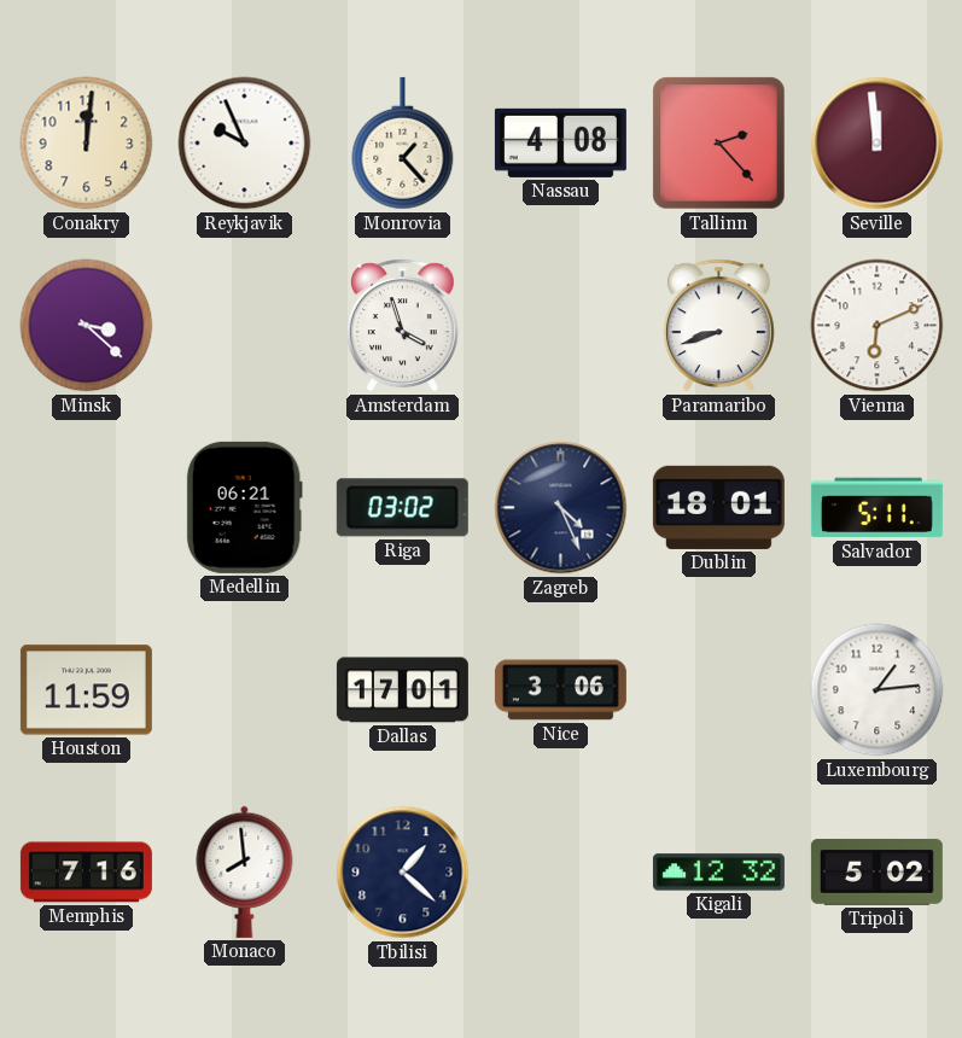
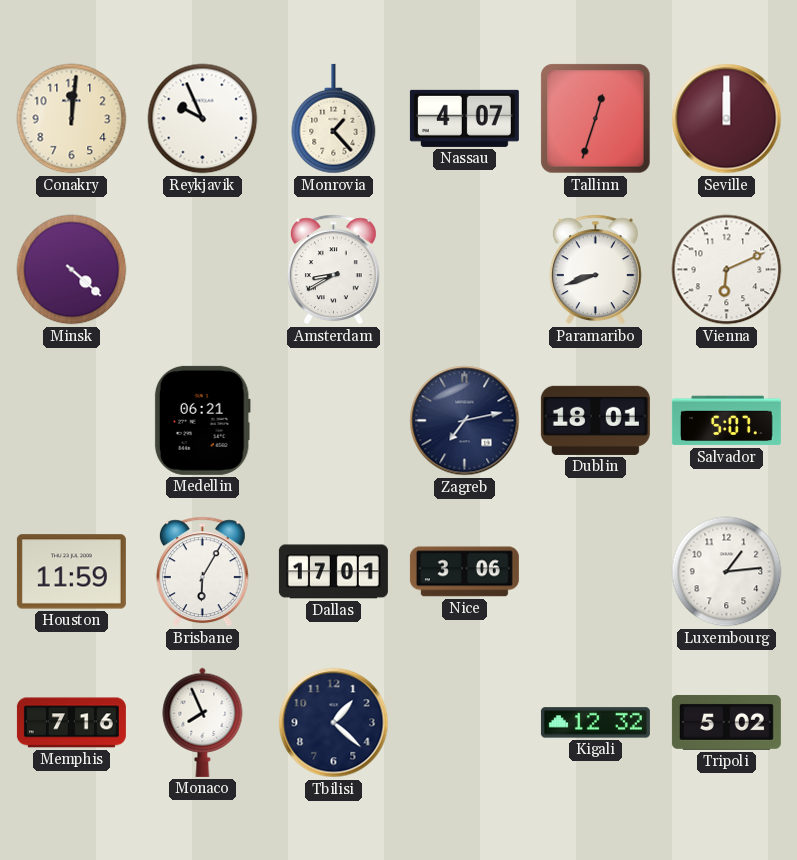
Nassau: 4:08 -> 4:07 (464, 118)
Tallinn: 2:23 -> 12:33 (596, 119)
Seville: 11:59 -> 12:00 (727, 119)
Minsk: 3:22 -> 4:22 (72, 270)
Amsterdam: 3:57 -> 8:40 (333, 270)
Riga: 03:02 -> none (402, 508)
Zagreb: 4:26 -> 7:13 (465, 421)
Salvador: 5:11 -> 5:07 (726, 421)
Brisbane: none -> 6:05 (202, 572)
Monaco: 7:59 -> 7:56 (203, 722)
